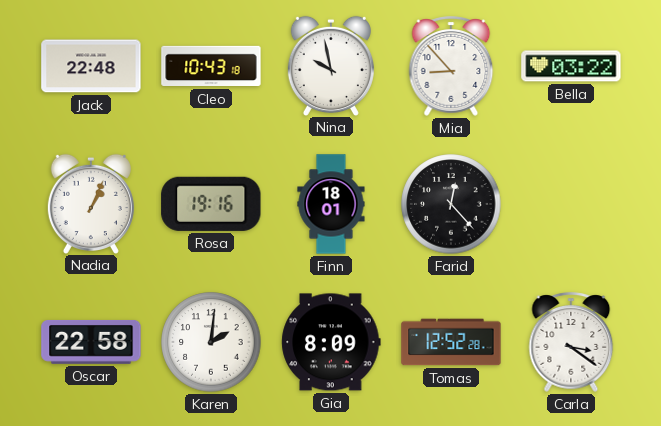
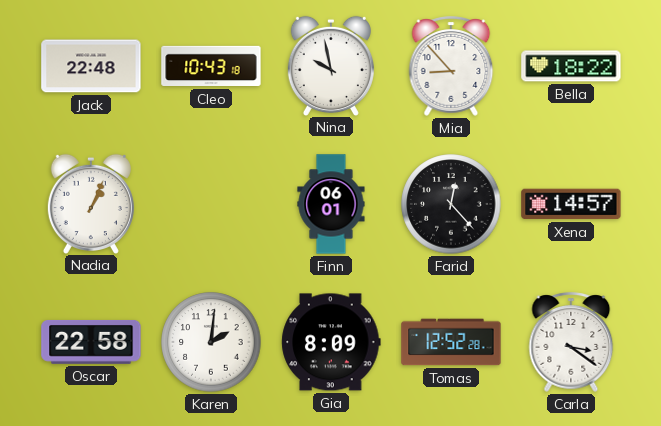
Bella: 03:22 -> 18:22 (571, 66)
Rosa: 19:16 -> none (211, 204)
Finn: 18:01 -> 06:01 (331, 204)
Xena: none -> 14:57 (571, 204)
